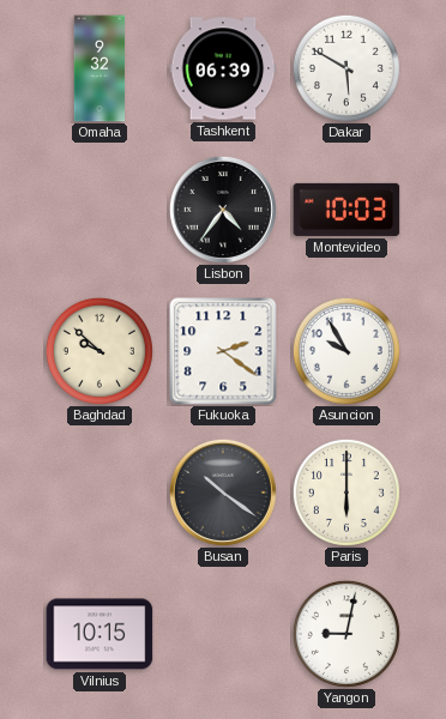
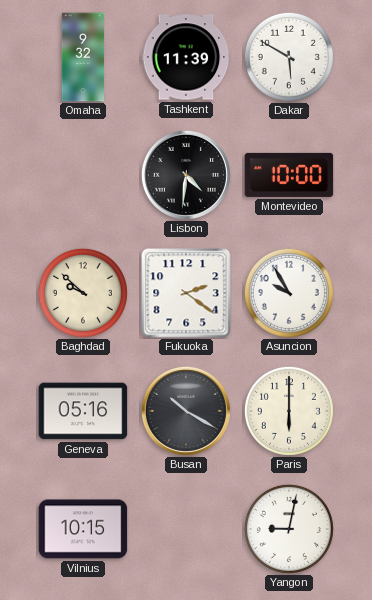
Tashkent: 06:39 -> 11:39 (186, 57)
Lisbon: 4:36 -> 4:31 (186, 175)
Montevideo: 10:03 -> 10:00 (289, 175)
Geneva: none -> 05:16 (83, 411)
Busan: 10:21 -> 10:20 (186, 411)
